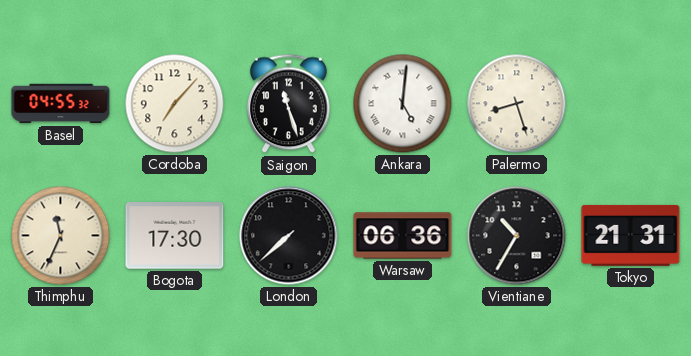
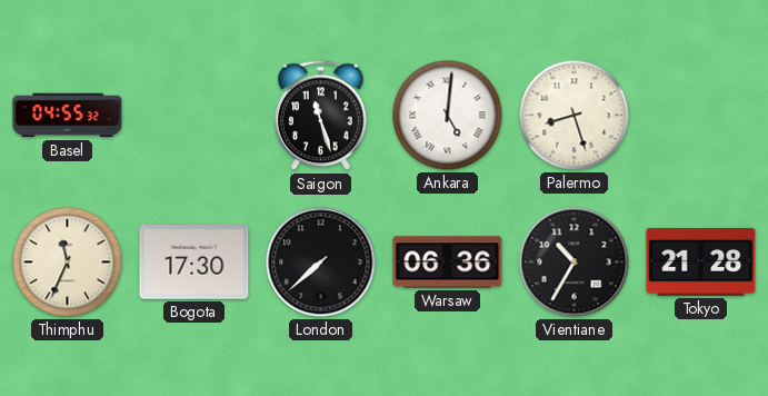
Cordoba: 7:07 -> none (175, 104)
Tokyo: 21:31 -> 21:28 (701, 261)
